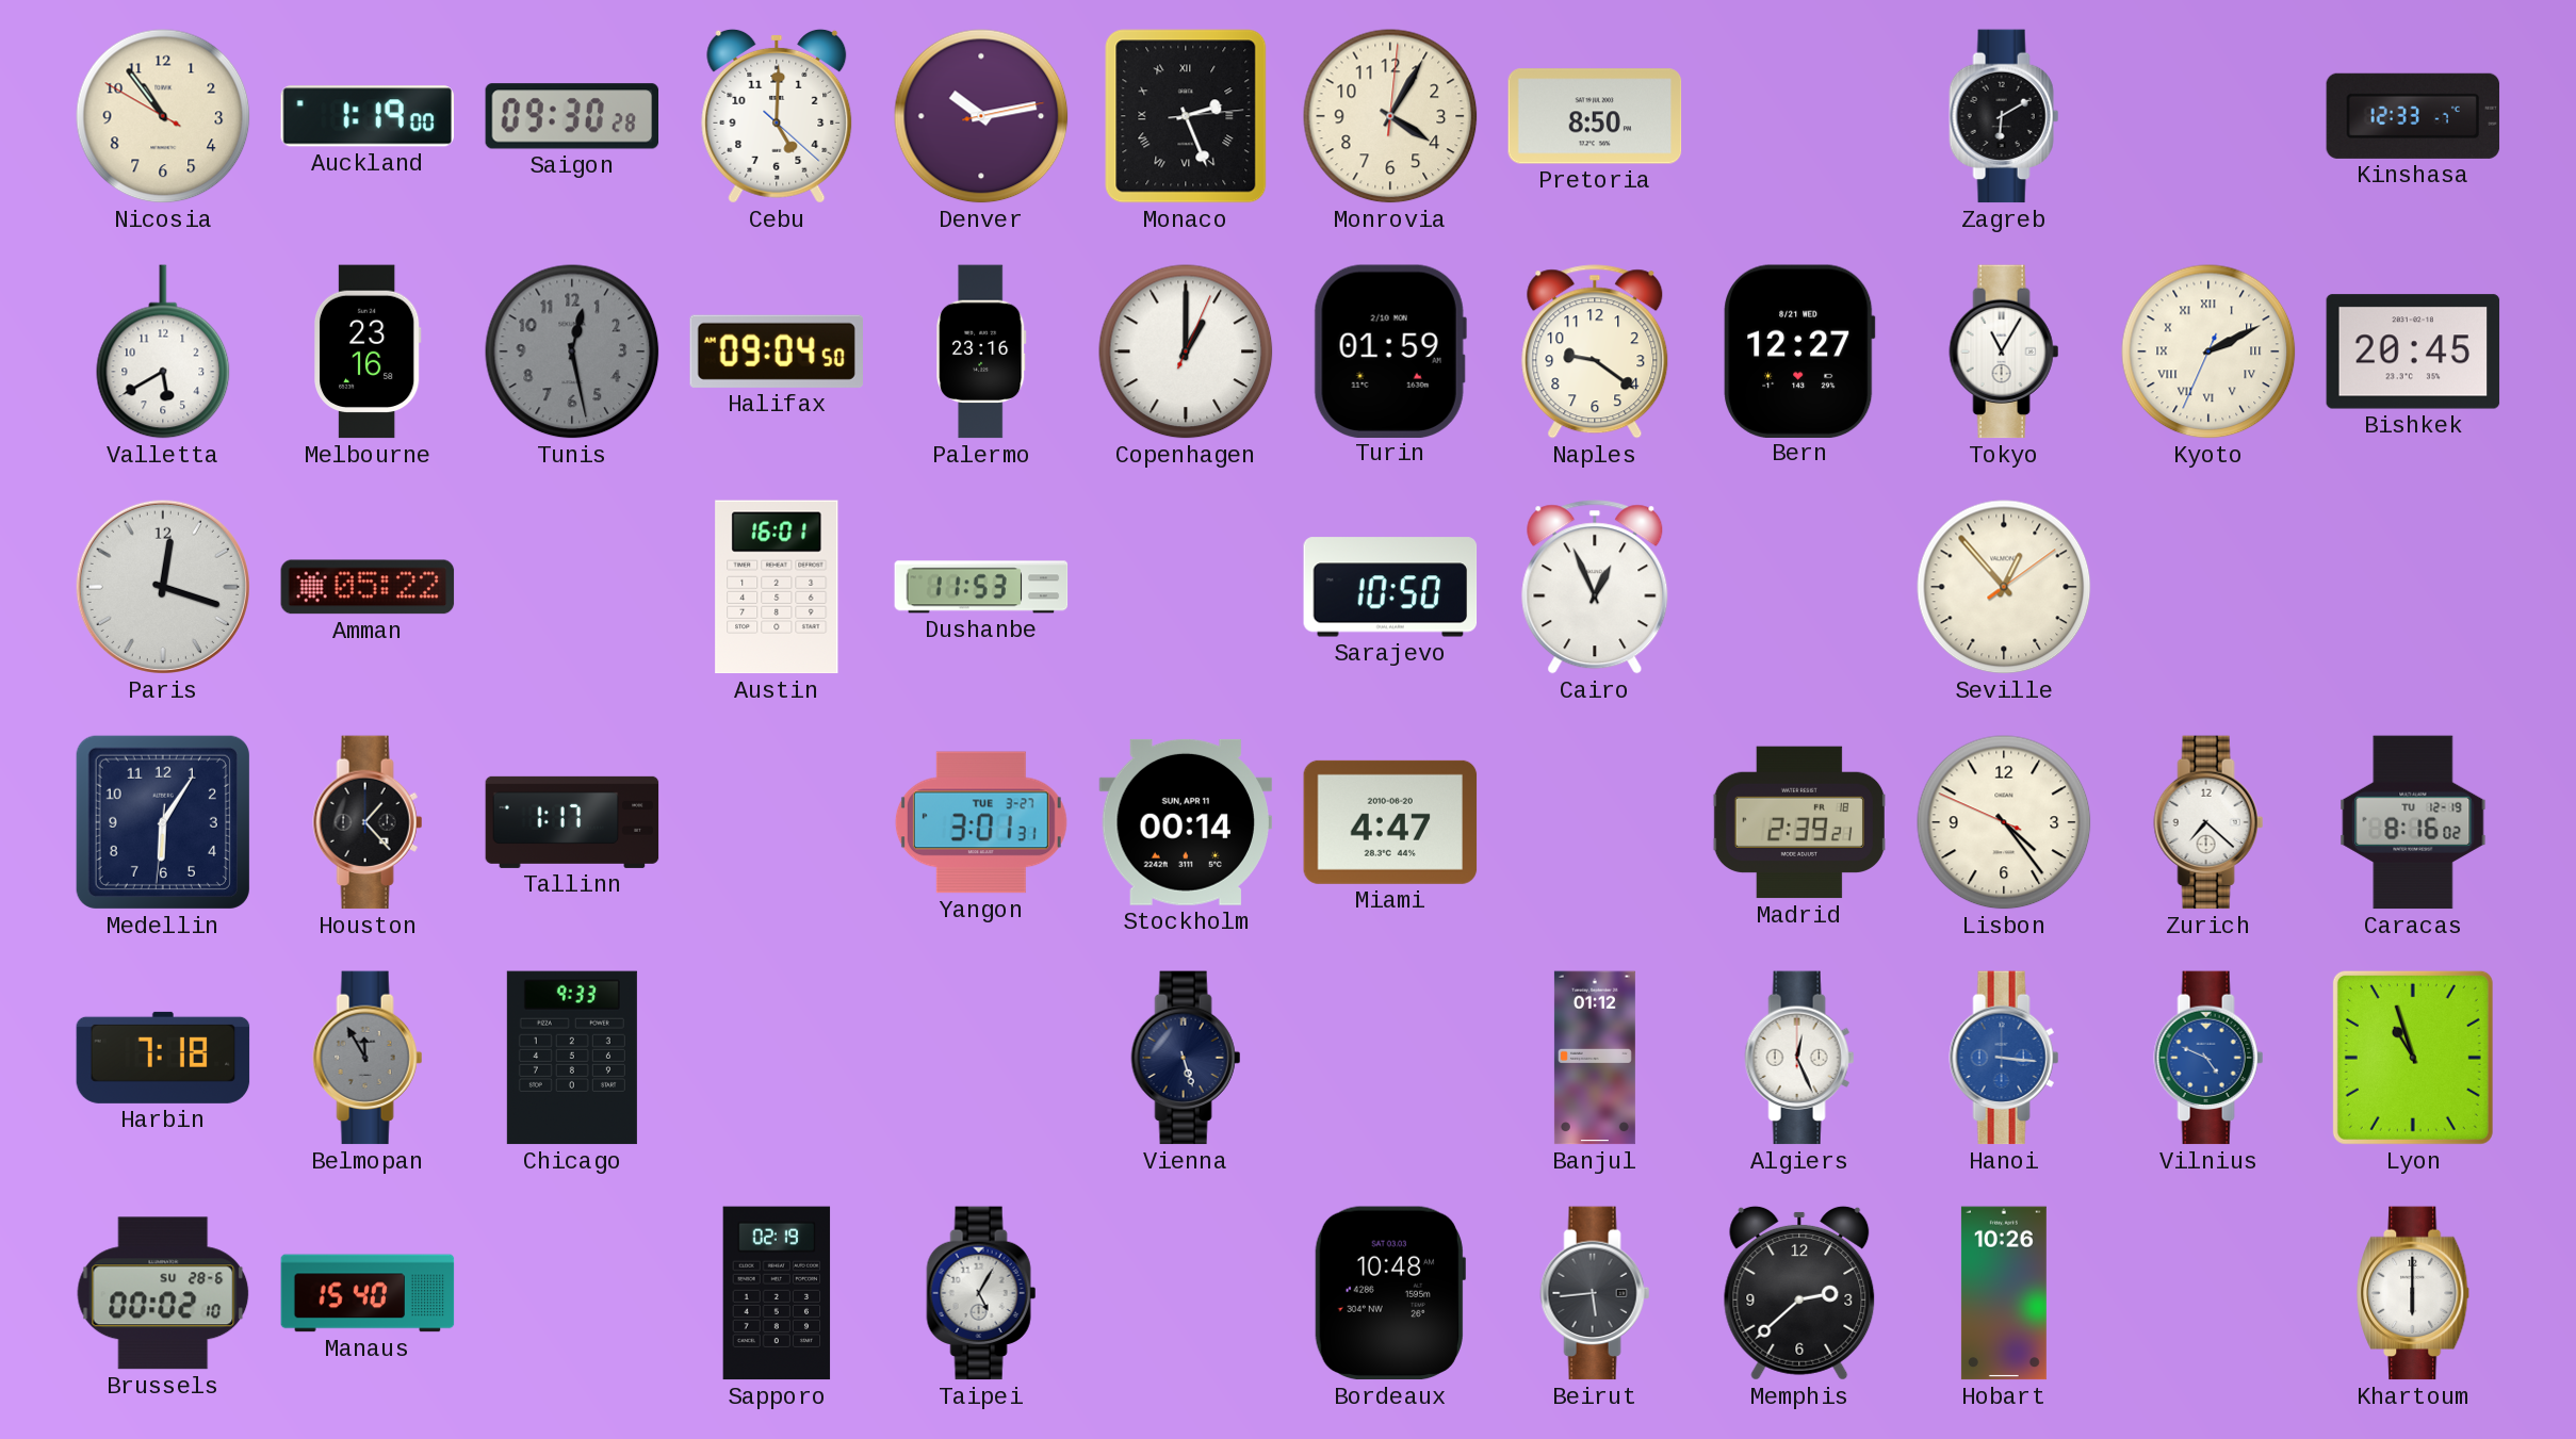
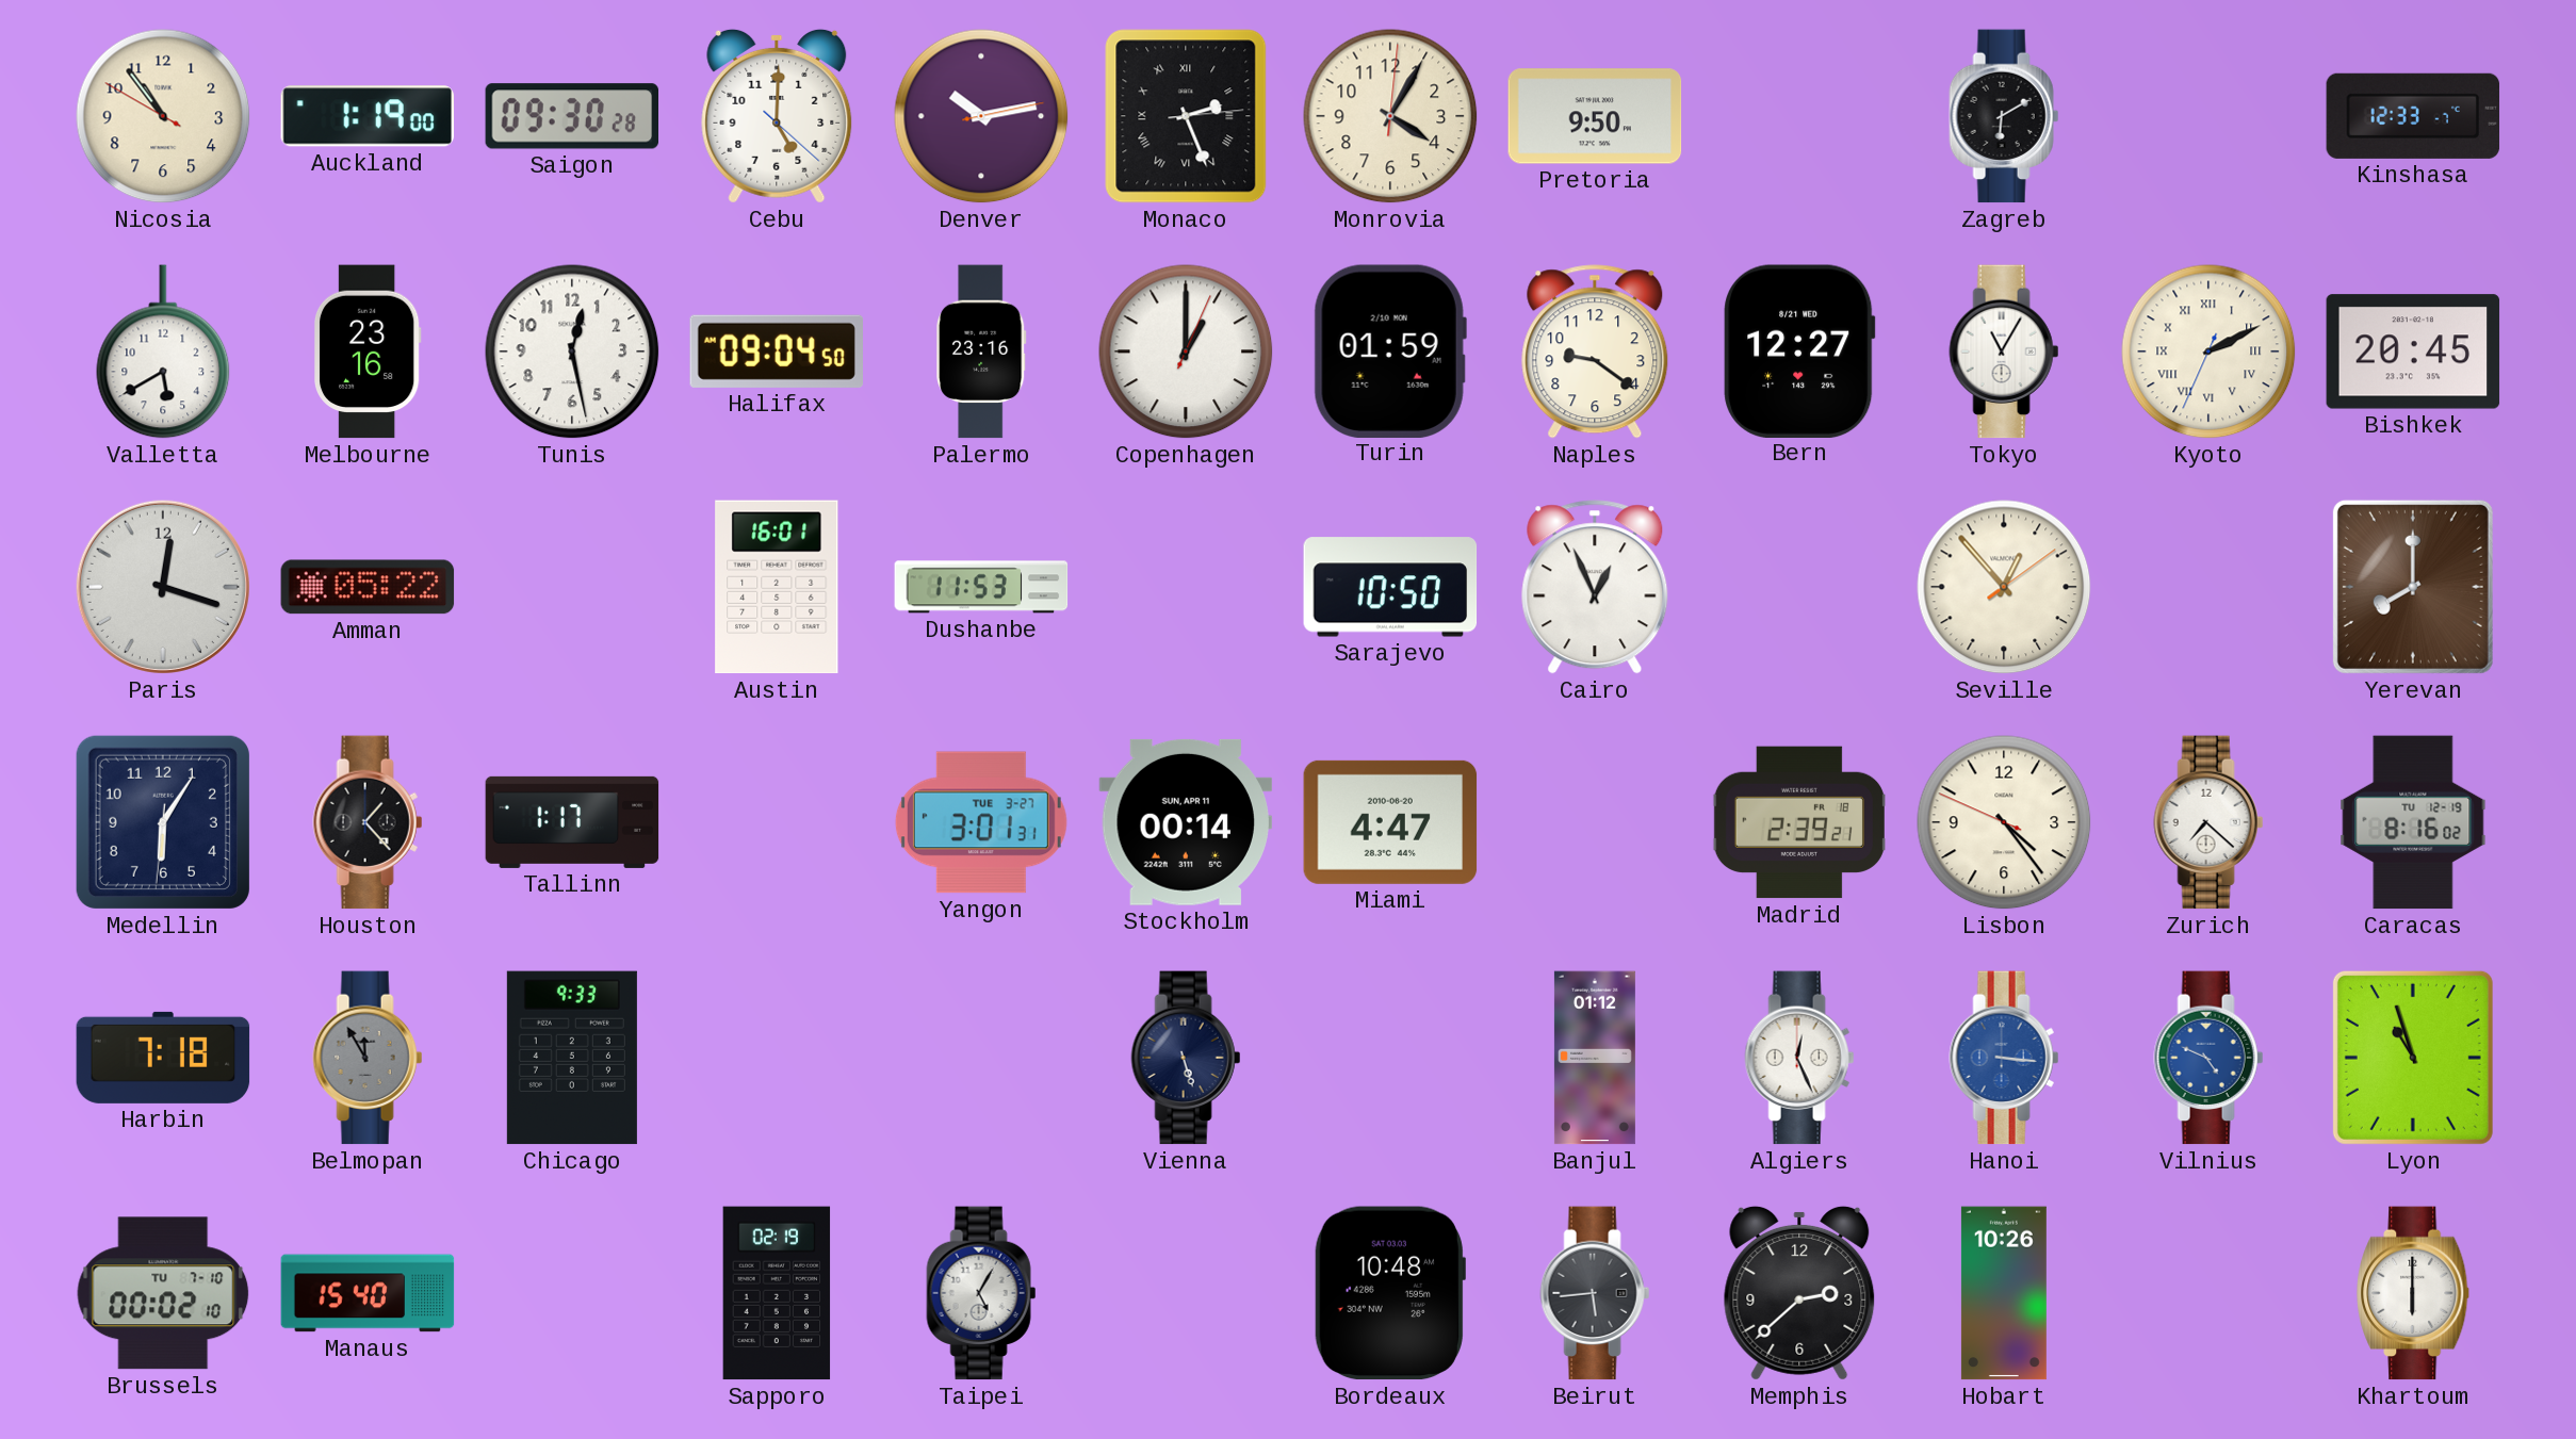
Pretoria: 8:50 -> 9:50 (1595, 116)
Tunis dial: grey -> white (572, 351)
Yerevan: none -> 8:00 (2413, 587)
Brussels date: SU 28-6 -> TU 7-10 (163, 1293)
